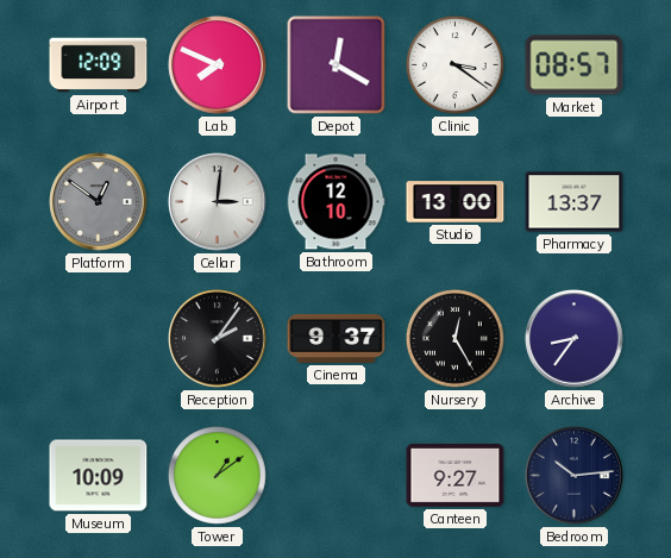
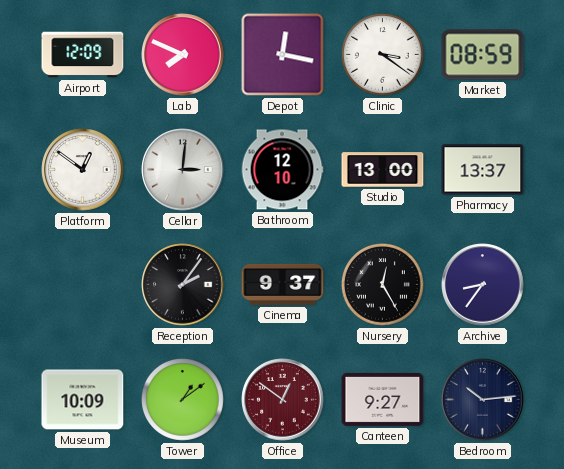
Depot: 12:20 -> 12:17 (283, 55)
Market: 08:57 -> 08:59 (483, 55)
Platform dial: grey -> white (83, 170)
Office: none -> 12:51 (283, 400)
